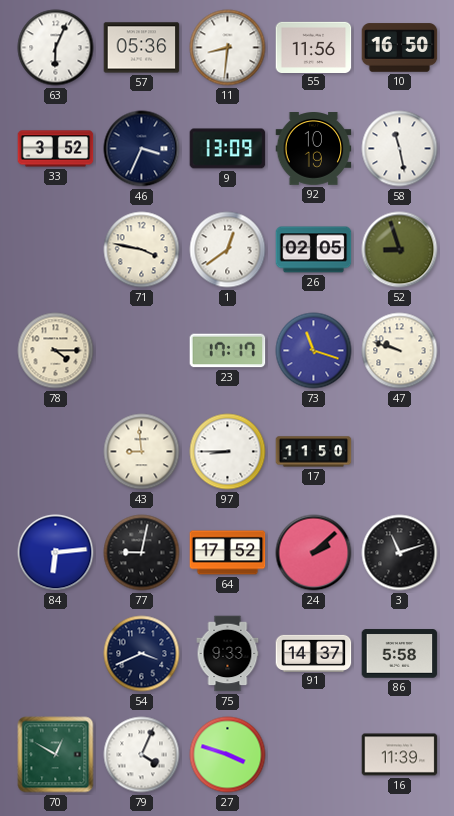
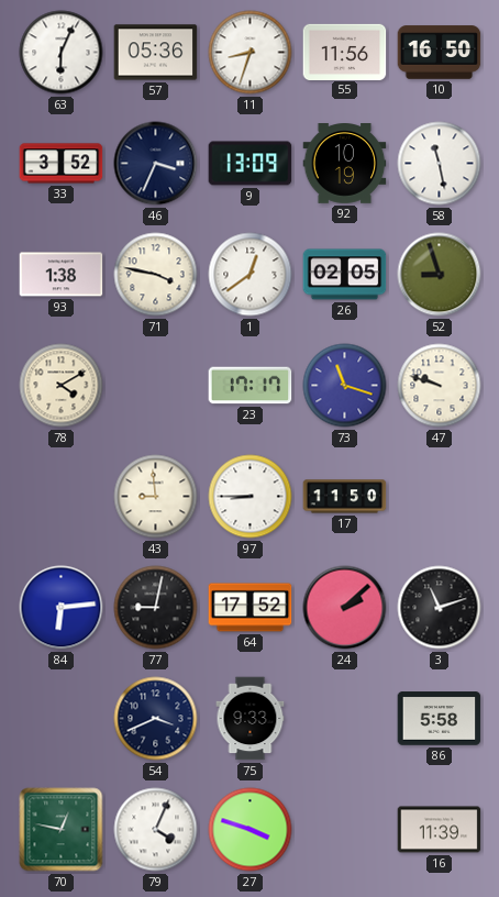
11: 8:31 -> 8:33 (251, 53)
93: none -> 1:38 (62, 275)
78: 4:15 -> 4:10 (62, 386)
91: 14:37 -> none (314, 653)
70: 12:50 -> 12:47 (62, 830)
